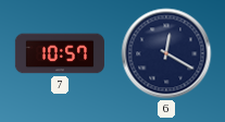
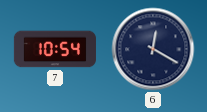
7: 10:57 -> 10:54 (55, 49)
